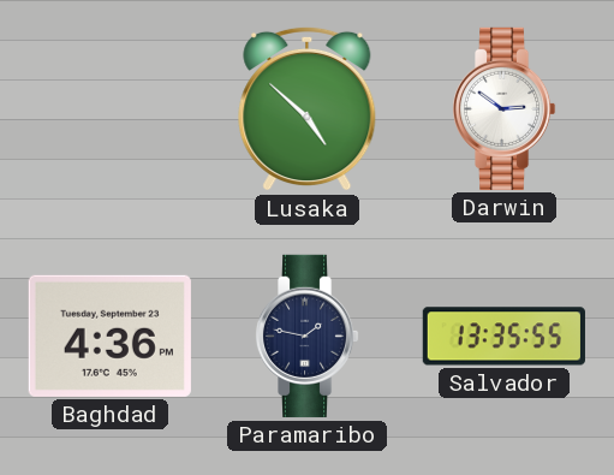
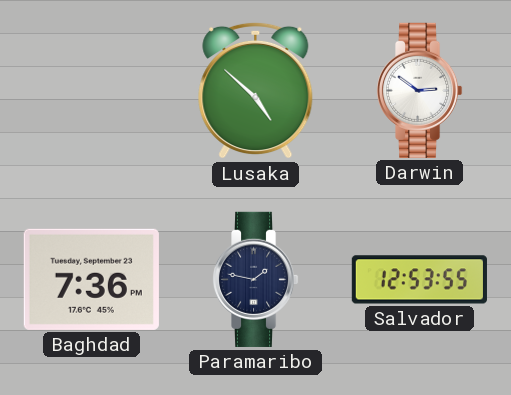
Baghdad: 4:36 -> 7:36 (91, 279)
Salvador: 13:35 -> 12:53 (419, 280)
